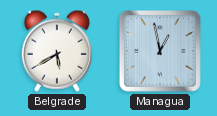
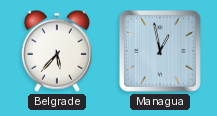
Belgrade: 5:40 -> 5:37 (57, 51)
